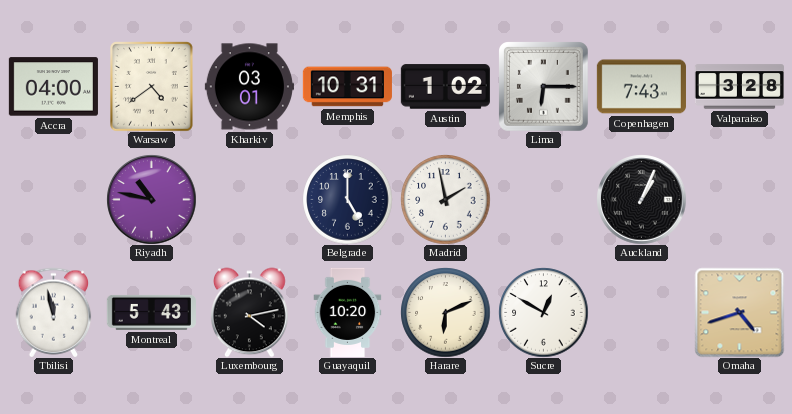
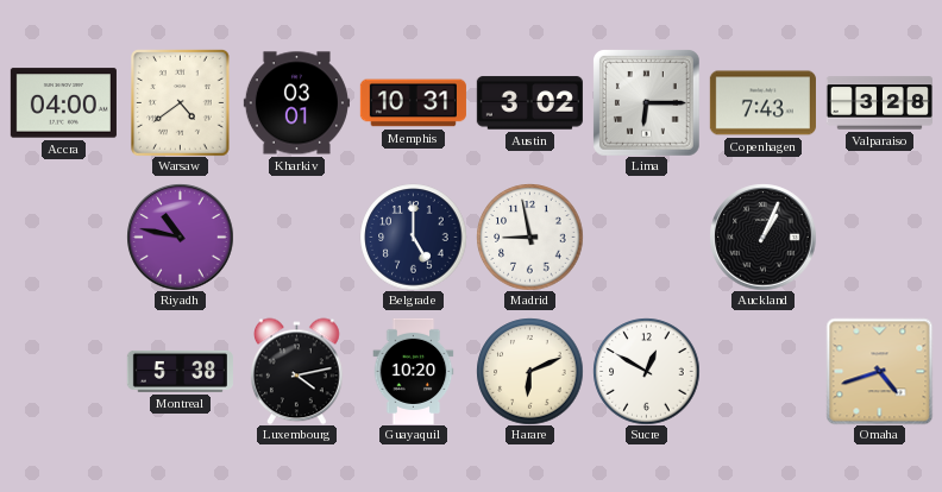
Austin: 1:02 -> 3:02 (529, 103)
Madrid: 1:58 -> 8:58 (529, 236)
Tbilisi: 11:58 -> none (54, 312)
Montreal: 5:43 -> 5:38 (180, 371)
